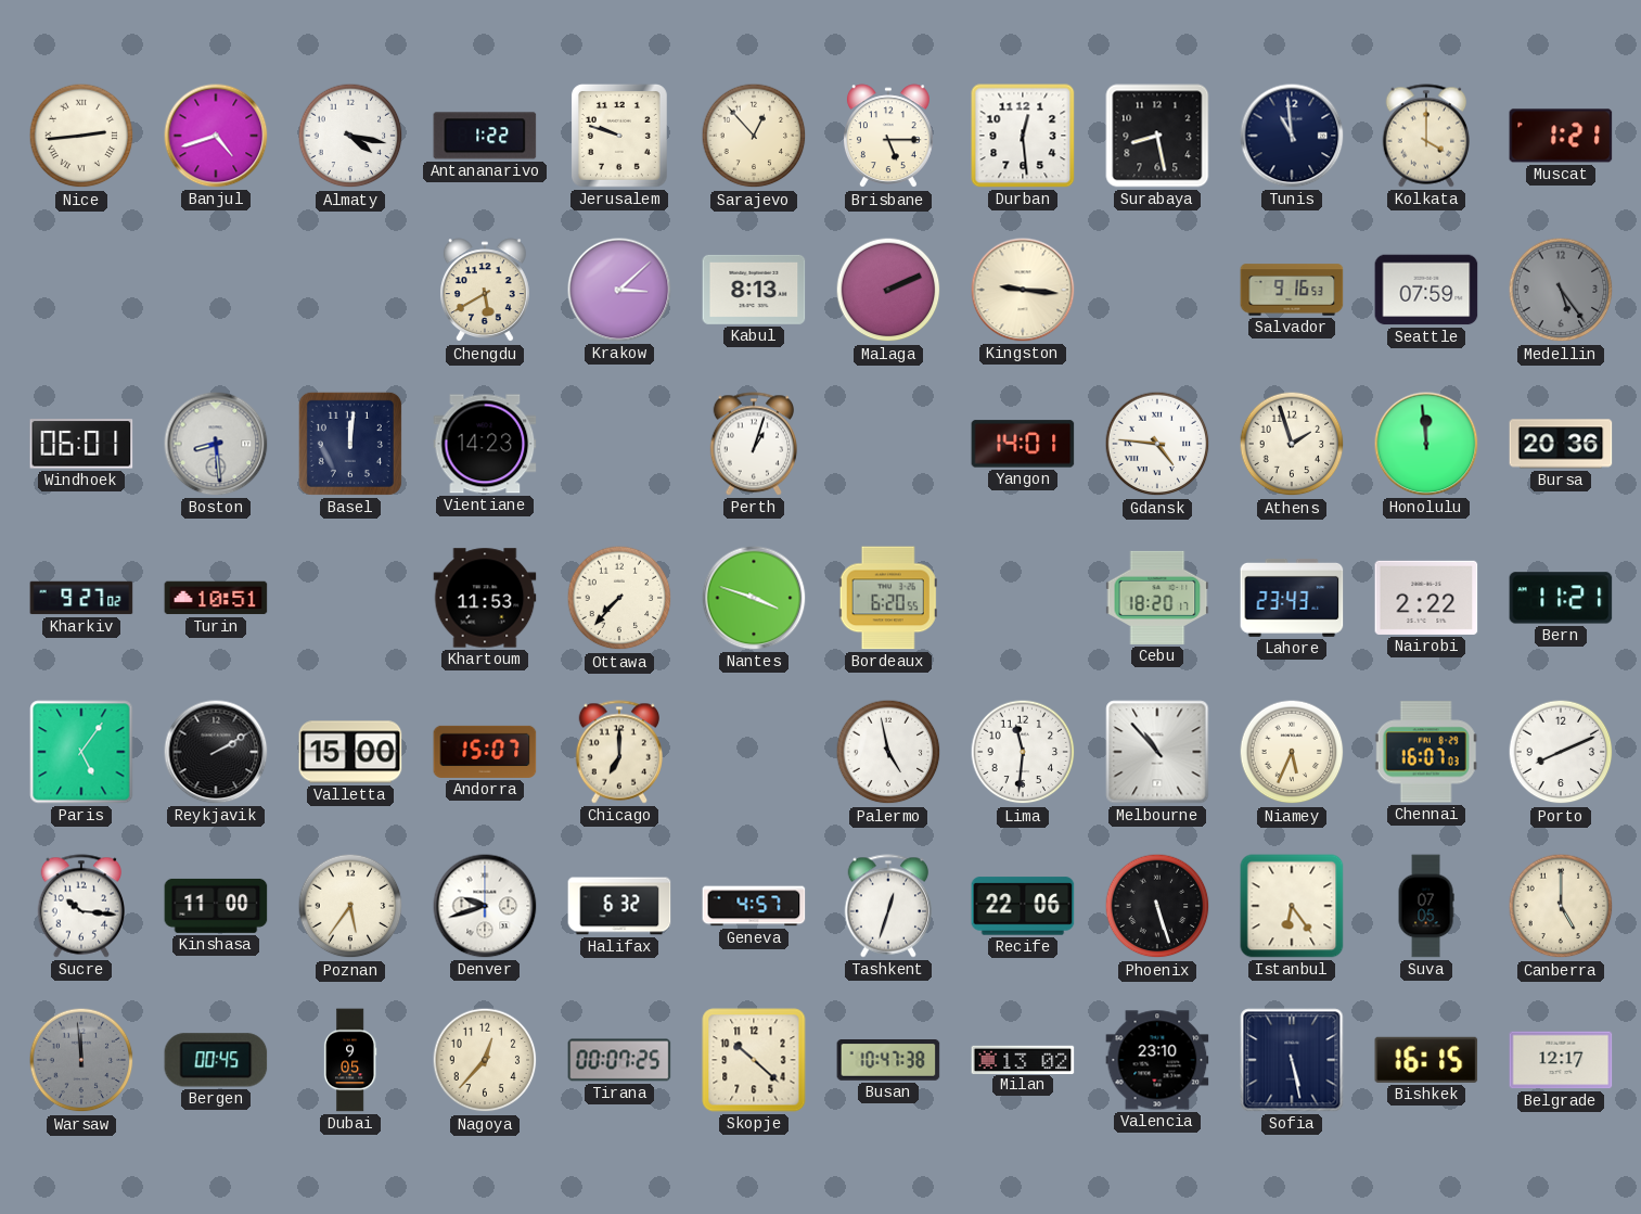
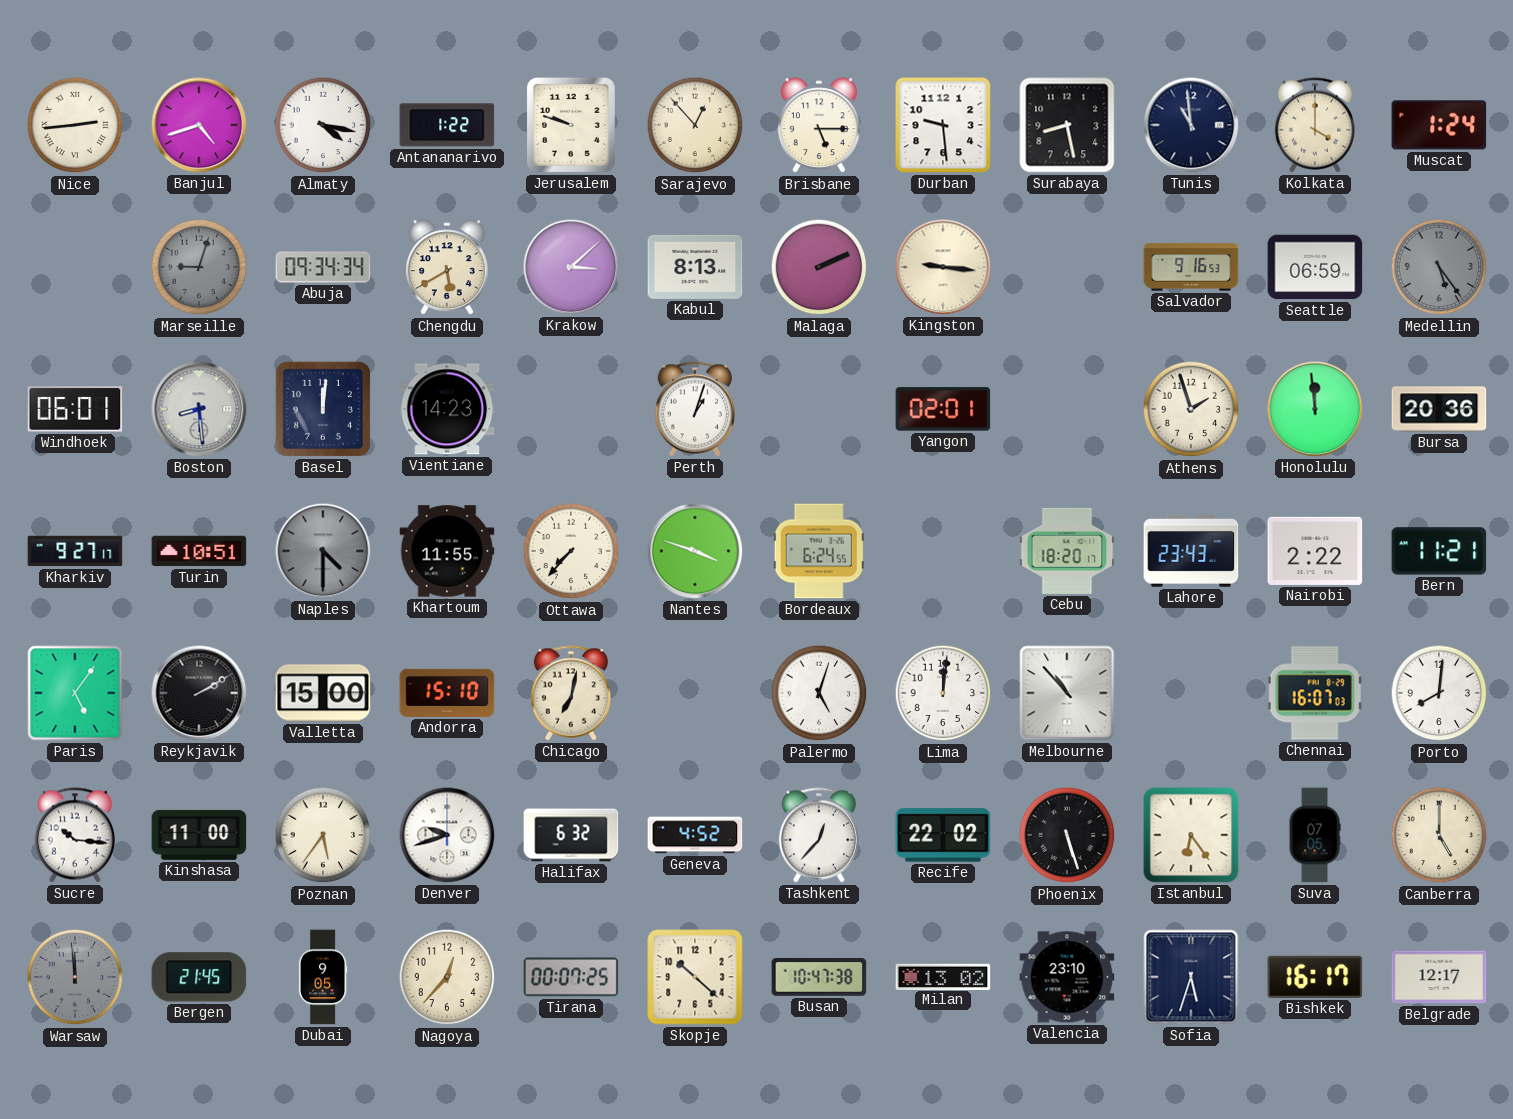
Durban: 12:29 -> 9:29 (943, 125)
Muscat: 1:21 -> 1:24 (1439, 125)
Marseille: none -> 9:03 (199, 267)
Abuja: none -> 09:34 (323, 267)
Seattle: 07:59 -> 06:59 (1315, 267)
Yangon: 14:01 -> 02:01 (943, 409)
Gdansk: 4:46 -> none (1157, 444)
Kharkiv: 9:27:02 -> 9:27:17 (75, 551)
Naples: none -> 4:30 (323, 551)
Khartoum: 11:53 -> 11:55 (447, 551)
Bordeaux: 6:20 -> 6:24 (819, 551)
Andorra: 15:07 -> 15:10 (447, 693)
Chicago: 7:00 -> 7:02 (570, 693)
Palermo: 4:58 -> 5:03 (819, 693)
Lima: 11:31 -> 12:01 (943, 693)
Niamey: 5:34 -> none (1292, 752)
Porto: 8:11 -> 8:01 (1439, 693)
Geneva: 4:57 -> 4:52 (695, 835)
Tashkent: 12:33 -> 12:37 (818, 835)
Recife: 22:06 -> 22:02 (943, 835)
Bergen: 00:45 -> 21:45 (199, 977)
Sofia: 5:28 -> 5:33 (1191, 977)
Bishkek: 16:15 -> 16:17 (1315, 977)
